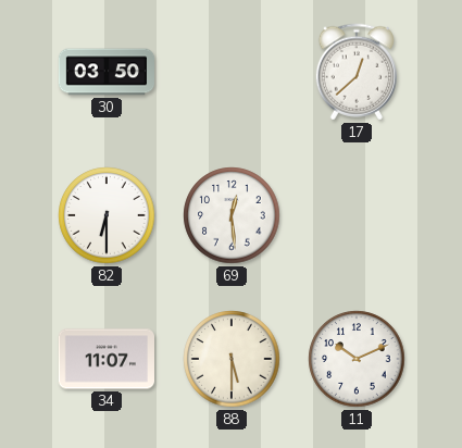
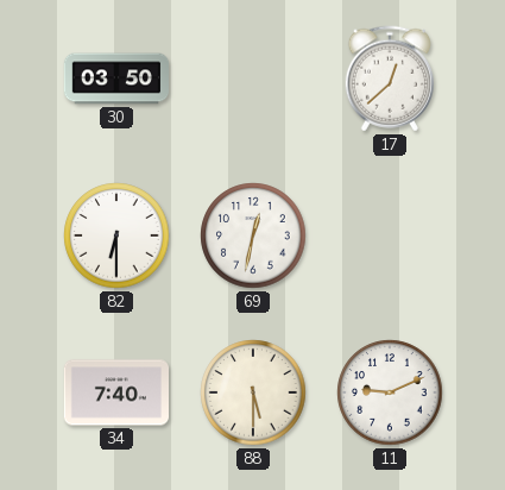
69: 12:29 -> 12:32 (253, 235)
34: 11:07 -> 7:40 (115, 392)
11: 10:11 -> 9:11 (390, 392)
